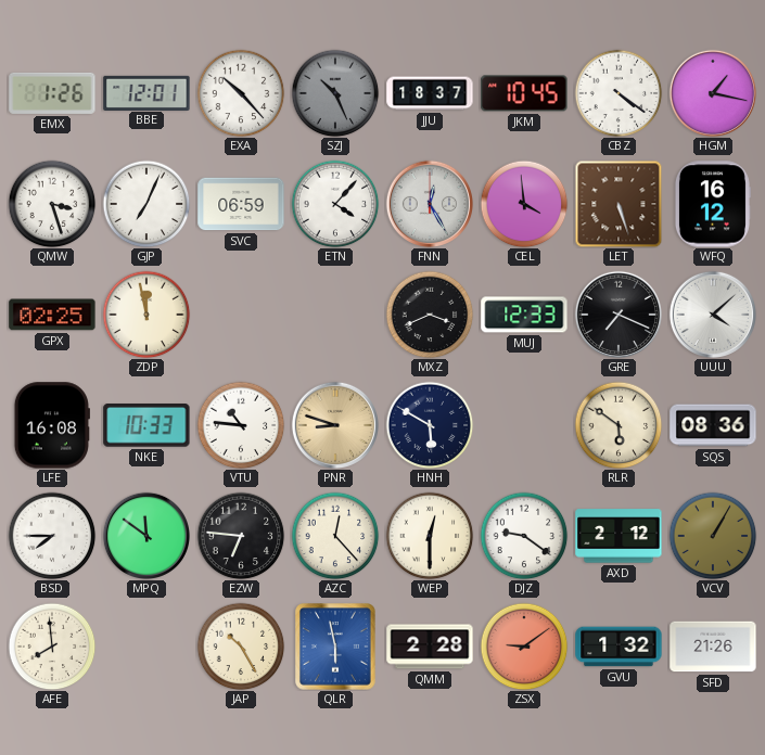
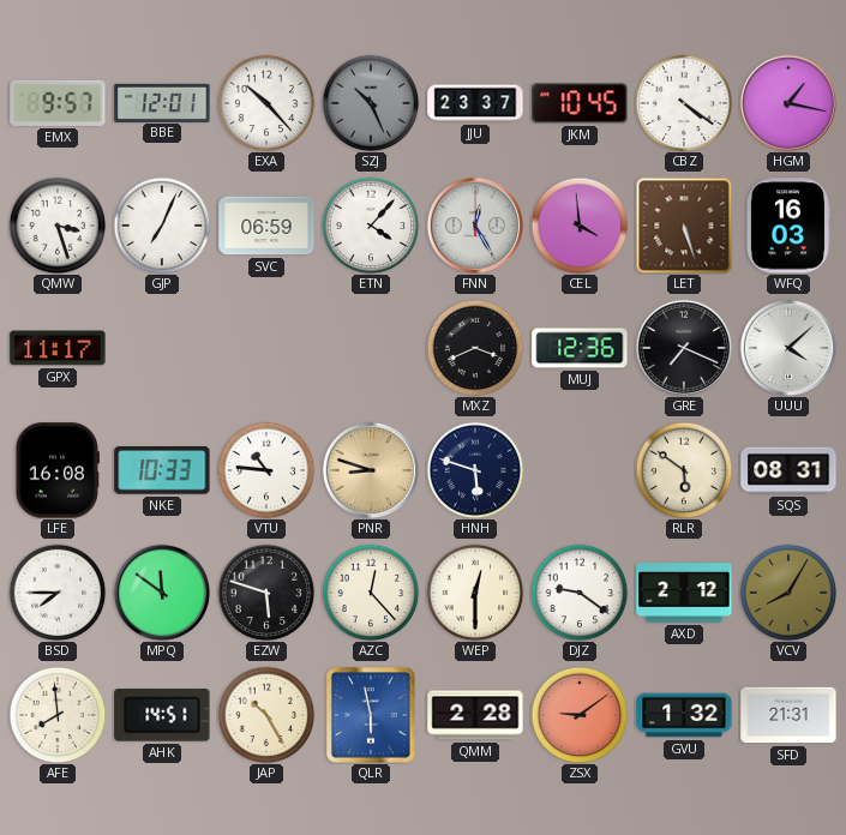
EMX: 1:26 -> 9:57 (58, 103)
JJU: 18:37 -> 23:37 (475, 103)
WFQ: 16:12 -> 16:03 (787, 226)
GPX: 02:25 -> 11:17 (58, 348)
ZDP: 11:58 -> none (146, 315)
MUJ: 12:33 -> 12:36 (580, 348)
HNH: 5:50 -> 5:48 (475, 470)
SQS: 08:36 -> 08:31 (788, 470)
EZW: 6:46 -> 5:48 (266, 593)
VCV: 1:05 -> 8:05 (788, 593)
AHK: none -> 14:51 (162, 716)
SFD: 21:26 -> 21:31 (788, 715)
